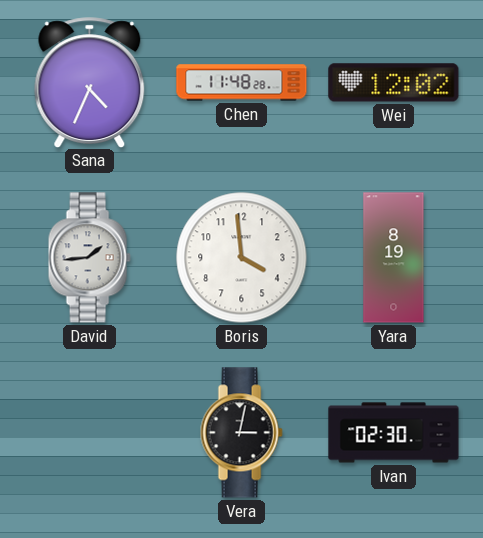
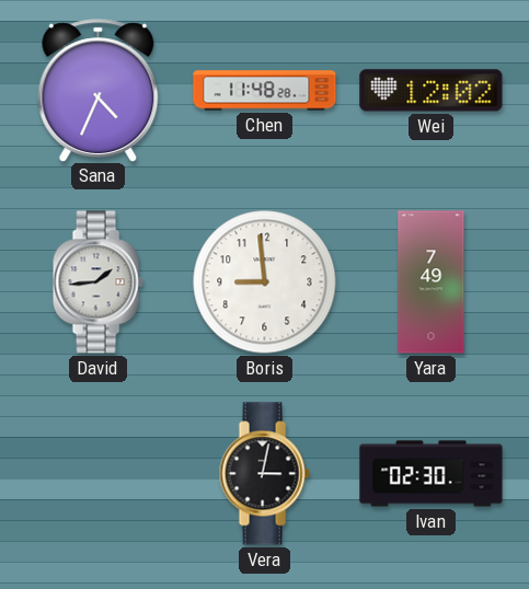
Boris: 3:59 -> 8:59 (265, 282)
Yara: 8:19 -> 7:49 (432, 282)
